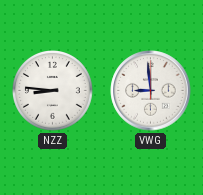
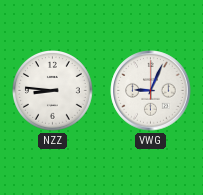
VWG: 8:59 -> 9:04 (151, 91)
